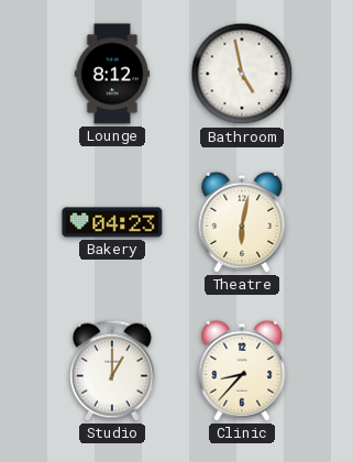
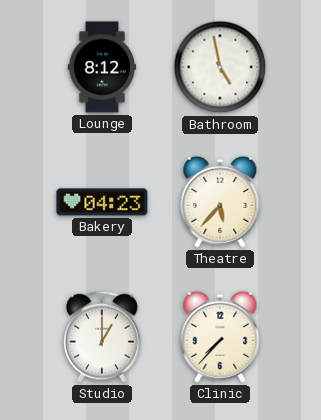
Theatre: 6:02 -> 5:37 (220, 202)
Clinic: 8:37 -> 7:37 (220, 337)
